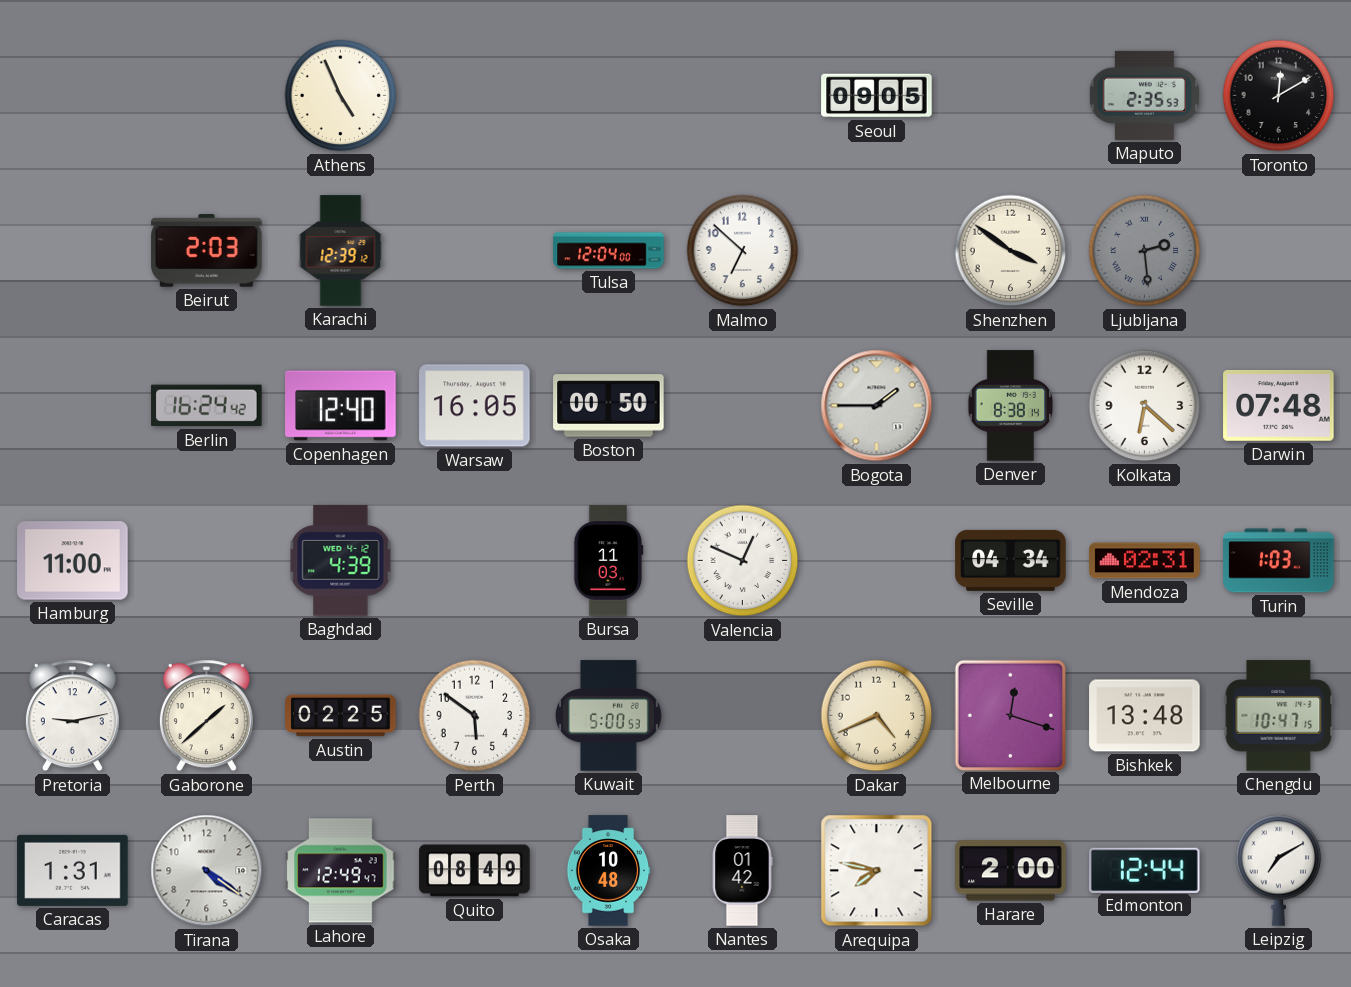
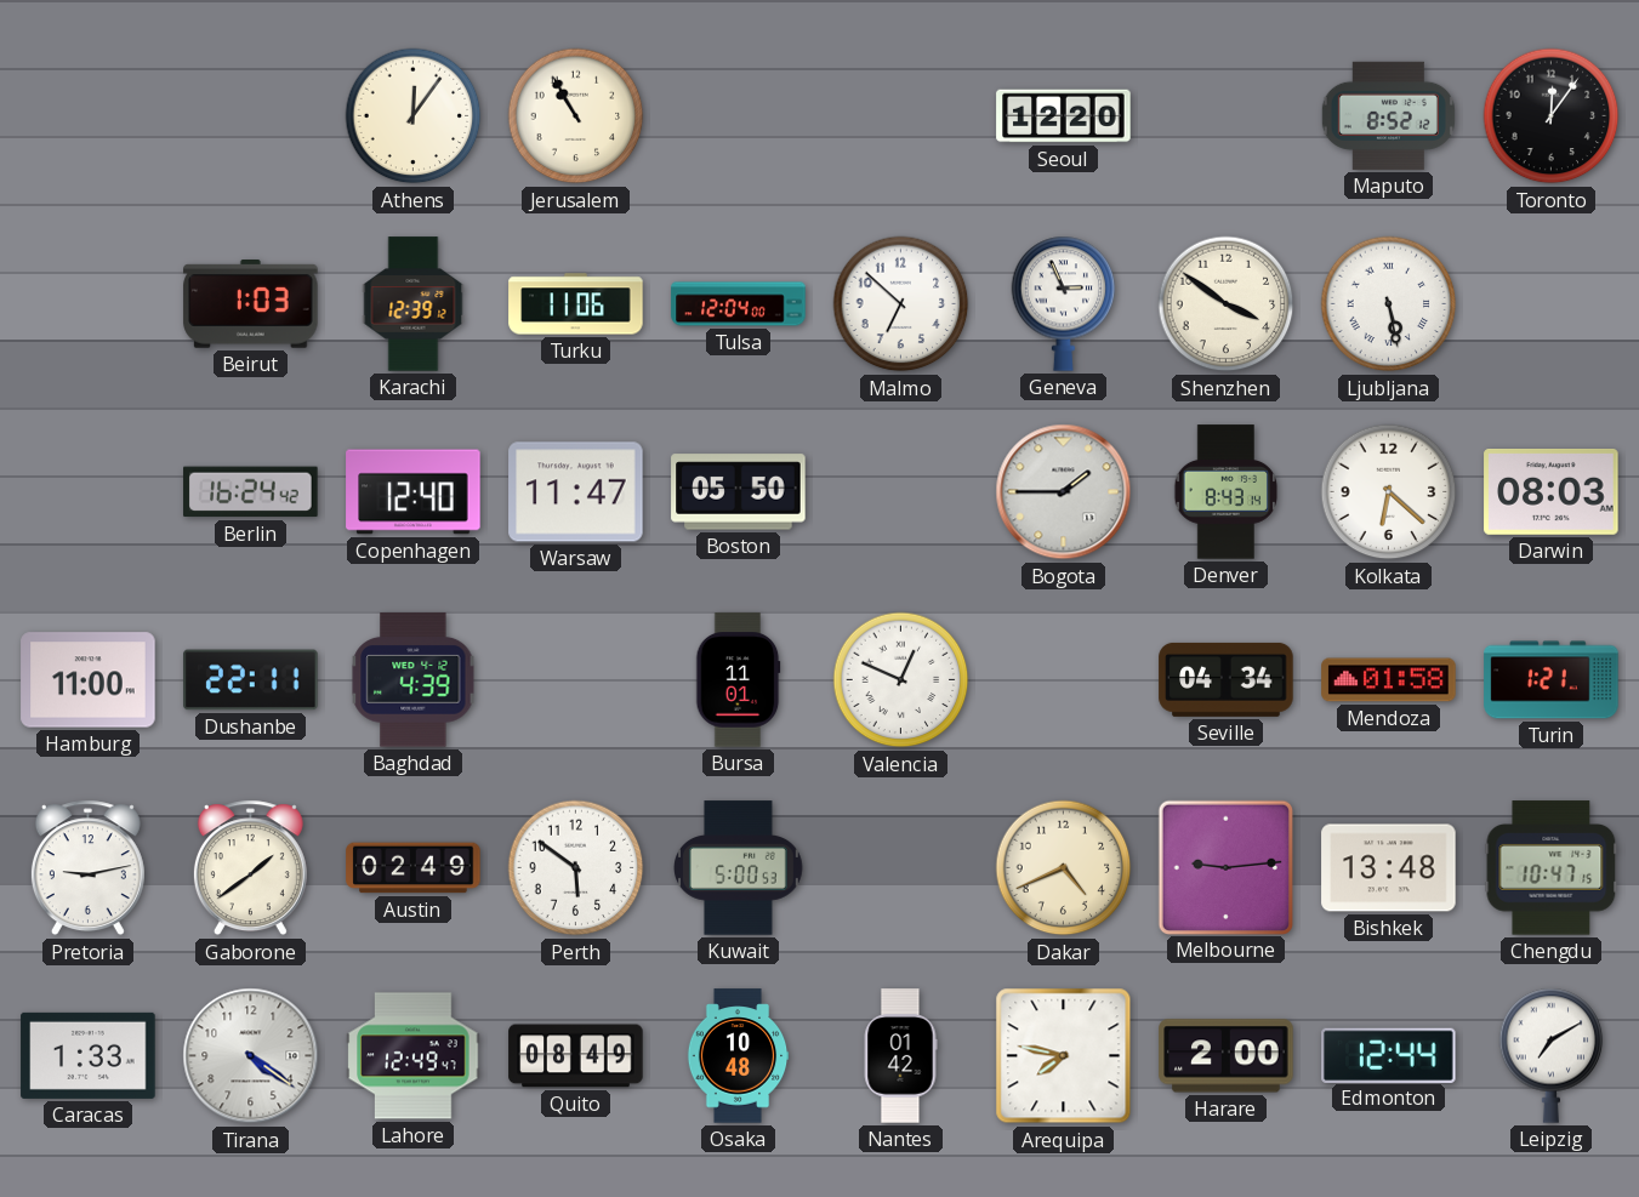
Athens: 4:56 -> 12:06 (414, 116)
Jerusalem: none -> 10:55 (576, 116)
Seoul: 09:05 -> 12:20 (1064, 116)
Maputo: 2:35 -> 8:52 (1388, 115)
Toronto: 12:10 -> 12:06 (1552, 116)
Beirut: 2:03 -> 1:03 (251, 304)
Turku: none -> 11:06 (576, 304)
Geneva: none -> 2:56 (1064, 303)
Ljubljana: 2:29 -> 5:28 (1389, 304)
Ljubljana dial: grey -> white (1389, 304)
Warsaw: 16:05 -> 11:47 (576, 492)
Boston: 00:50 -> 05:50 (739, 492)
Denver: 8:38 -> 8:43 (1227, 492)
Darwin: 07:48 -> 08:03 (1552, 492)
Dushanbe: none -> 22:11 (251, 680)
Bursa: 11:03 -> 11:01 (738, 680)
Mendoza: 02:31 -> 01:58 (1389, 680)
Turin: 1:03 -> 1:21 (1552, 680)
Gaborone: 1:38 -> 1:39 (250, 868)
Austin: 02:25 -> 02:49 (414, 868)
Melbourne: 12:18 -> 9:14 (1225, 867)
Caracas: 1:31 -> 1:33 (89, 1055)
